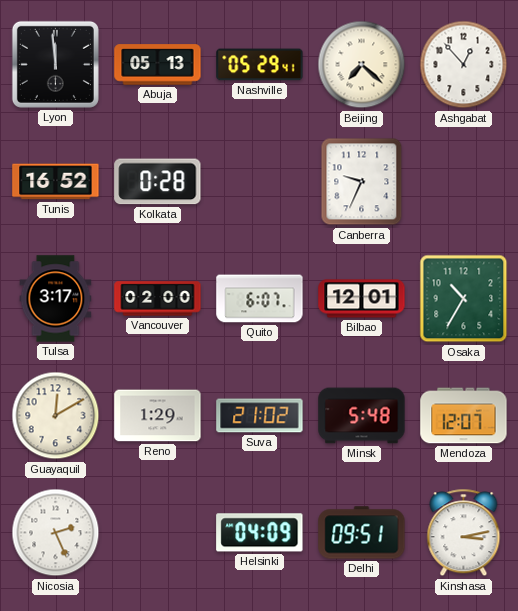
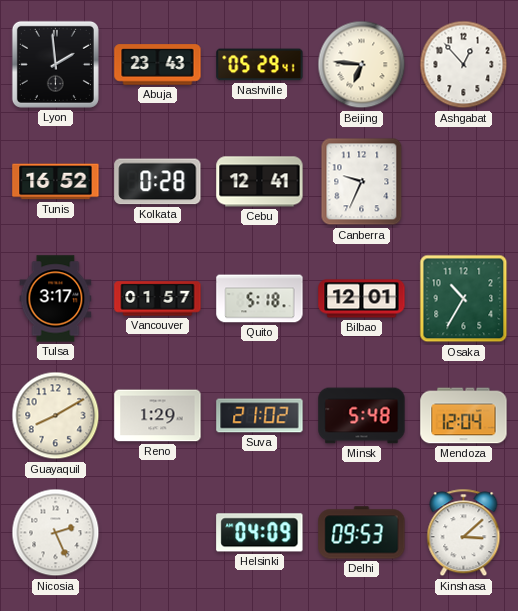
Lyon: 11:59 -> 1:59 (55, 64)
Abuja: 05:13 -> 23:43 (158, 65)
Beijing: 7:22 -> 6:46 (362, 65)
Cebu: none -> 12:41 (260, 182)
Vancouver: 02:00 -> 01:57 (158, 299)
Quito: 6:07 -> 5:18 (260, 299)
Guayaquil: 12:10 -> 8:10 (56, 416)
Mendoza: 12:07 -> 12:04 (464, 416)
Delhi: 09:51 -> 09:53 (362, 533)
Kinshasa: 3:13 -> 3:08 (464, 533)
